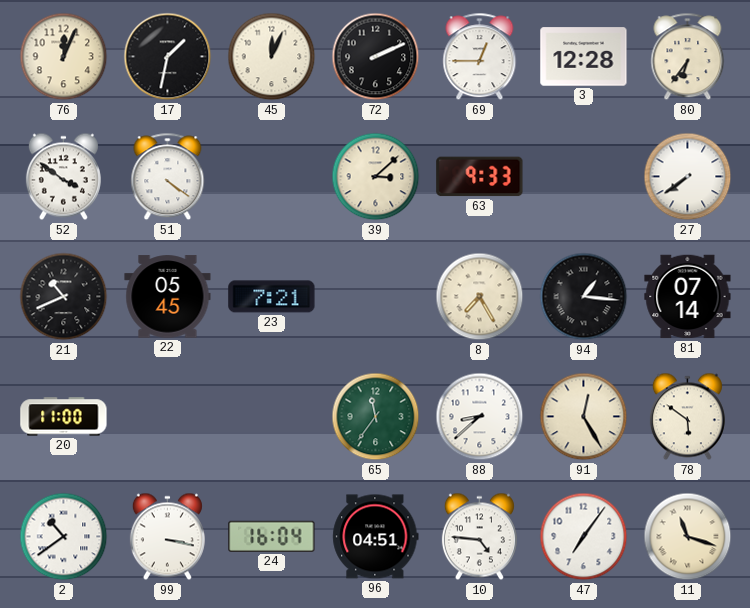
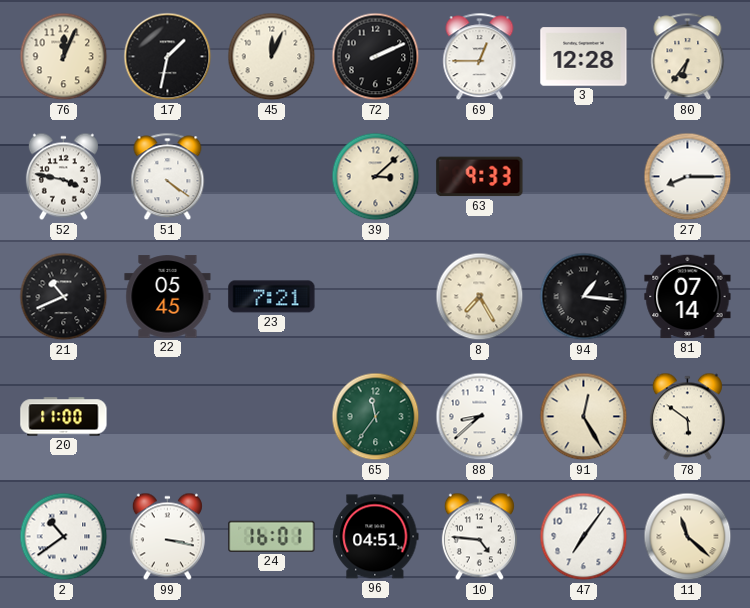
52: 3:51 -> 3:47 (63, 177)
27: 7:39 -> 8:15 (688, 177)
24: 16:04 -> 16:01 (272, 536)
11: 11:18 -> 11:22 (688, 537)
